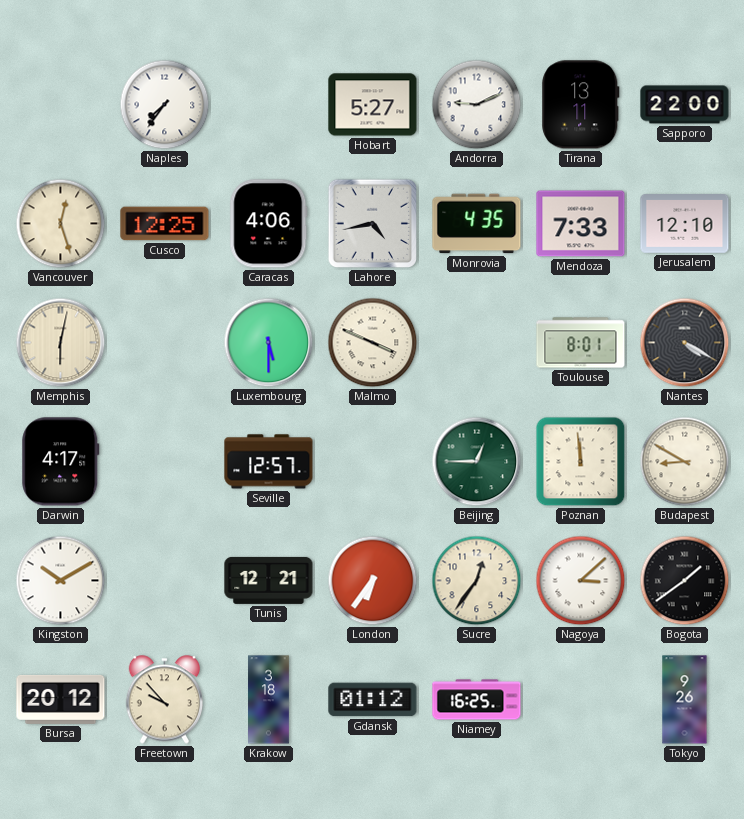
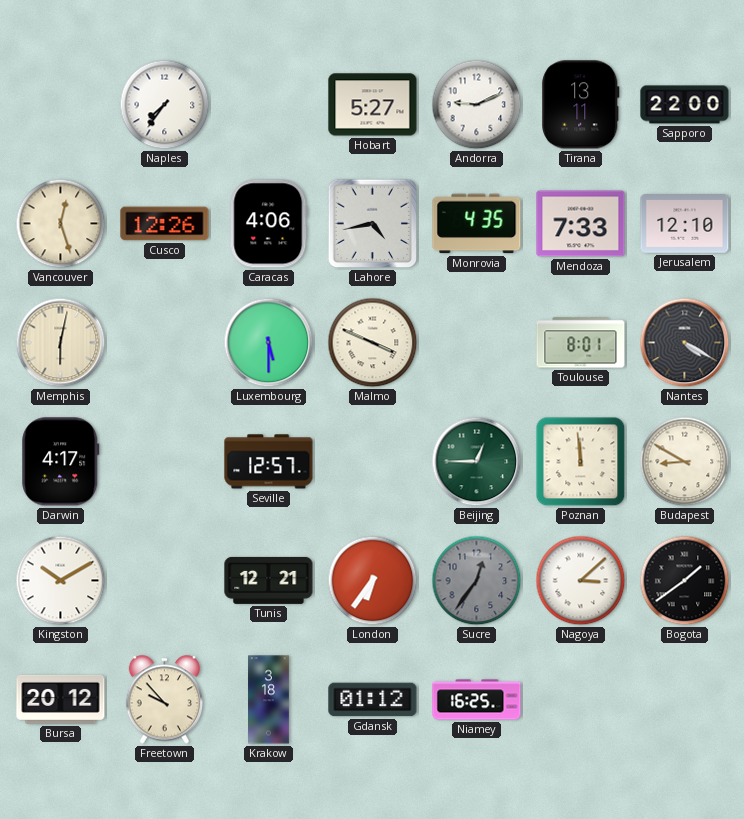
Cusco: 12:25 -> 12:26 (165, 224)
Sucre dial: cream -> grey (477, 581)
Tokyo: 9:26 -> none (685, 700)
